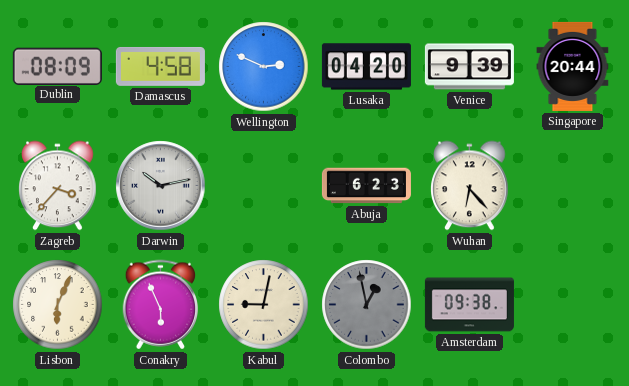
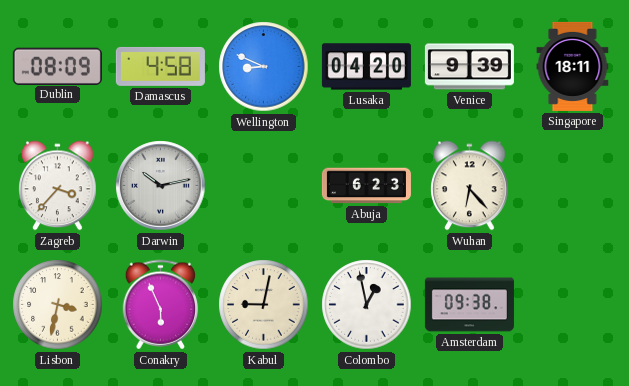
Wellington: 2:49 -> 8:49 (264, 67)
Singapore: 20:44 -> 18:11 (573, 66)
Lisbon: 6:04 -> 3:32 (58, 305)
Colombo dial: grey -> white (367, 305)
